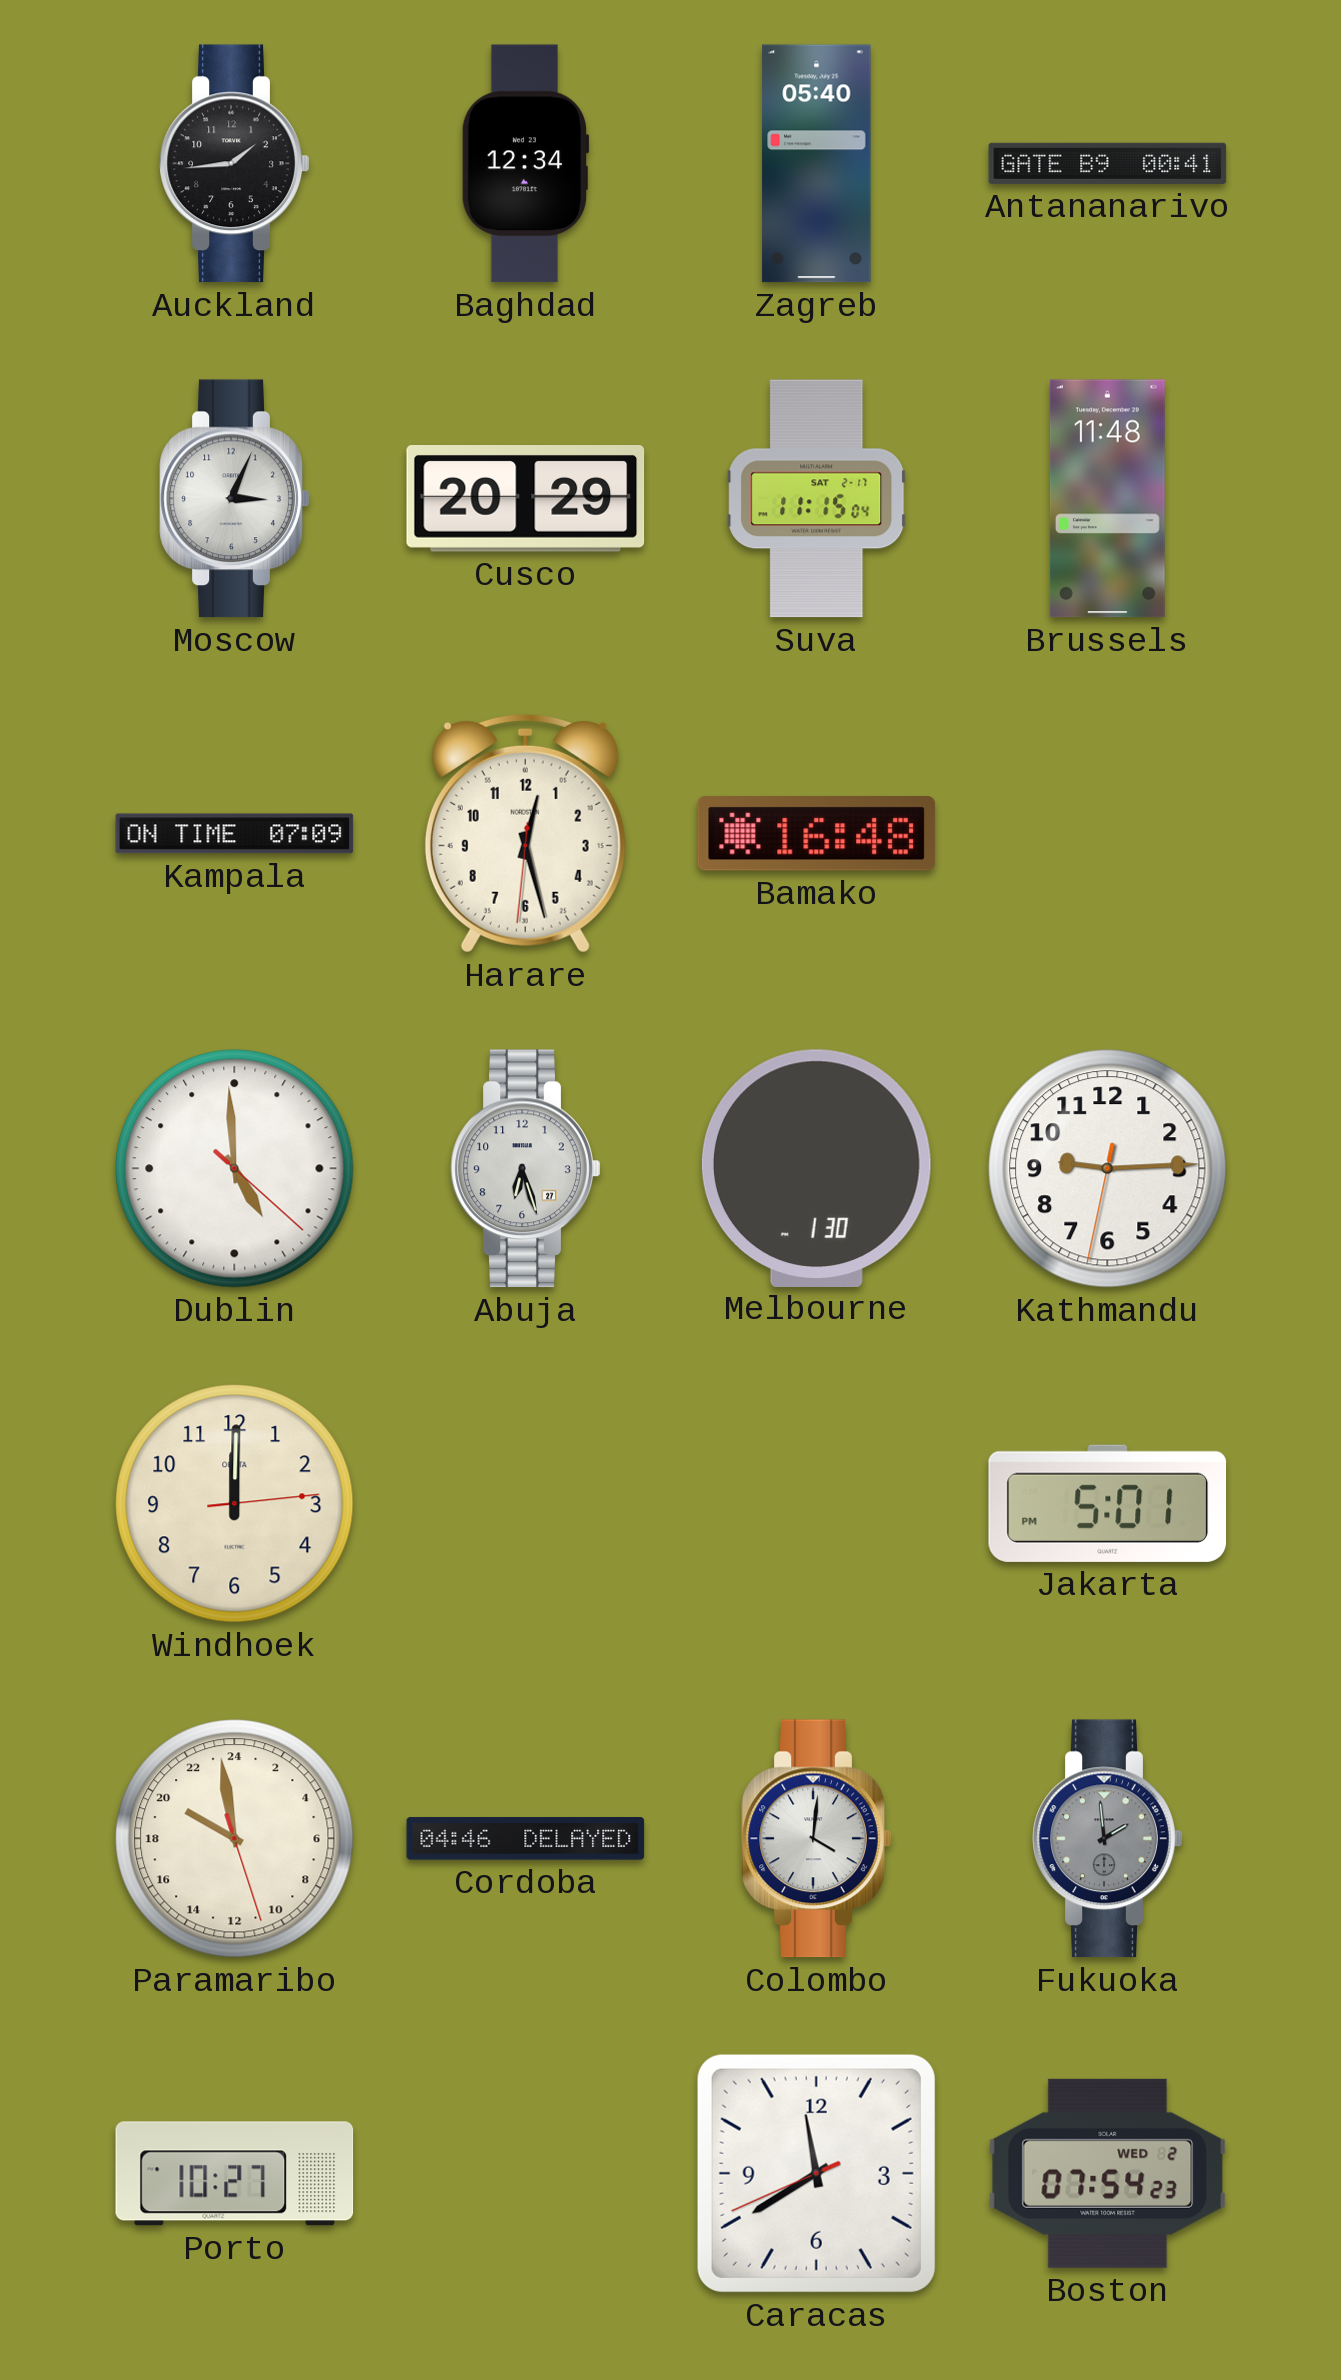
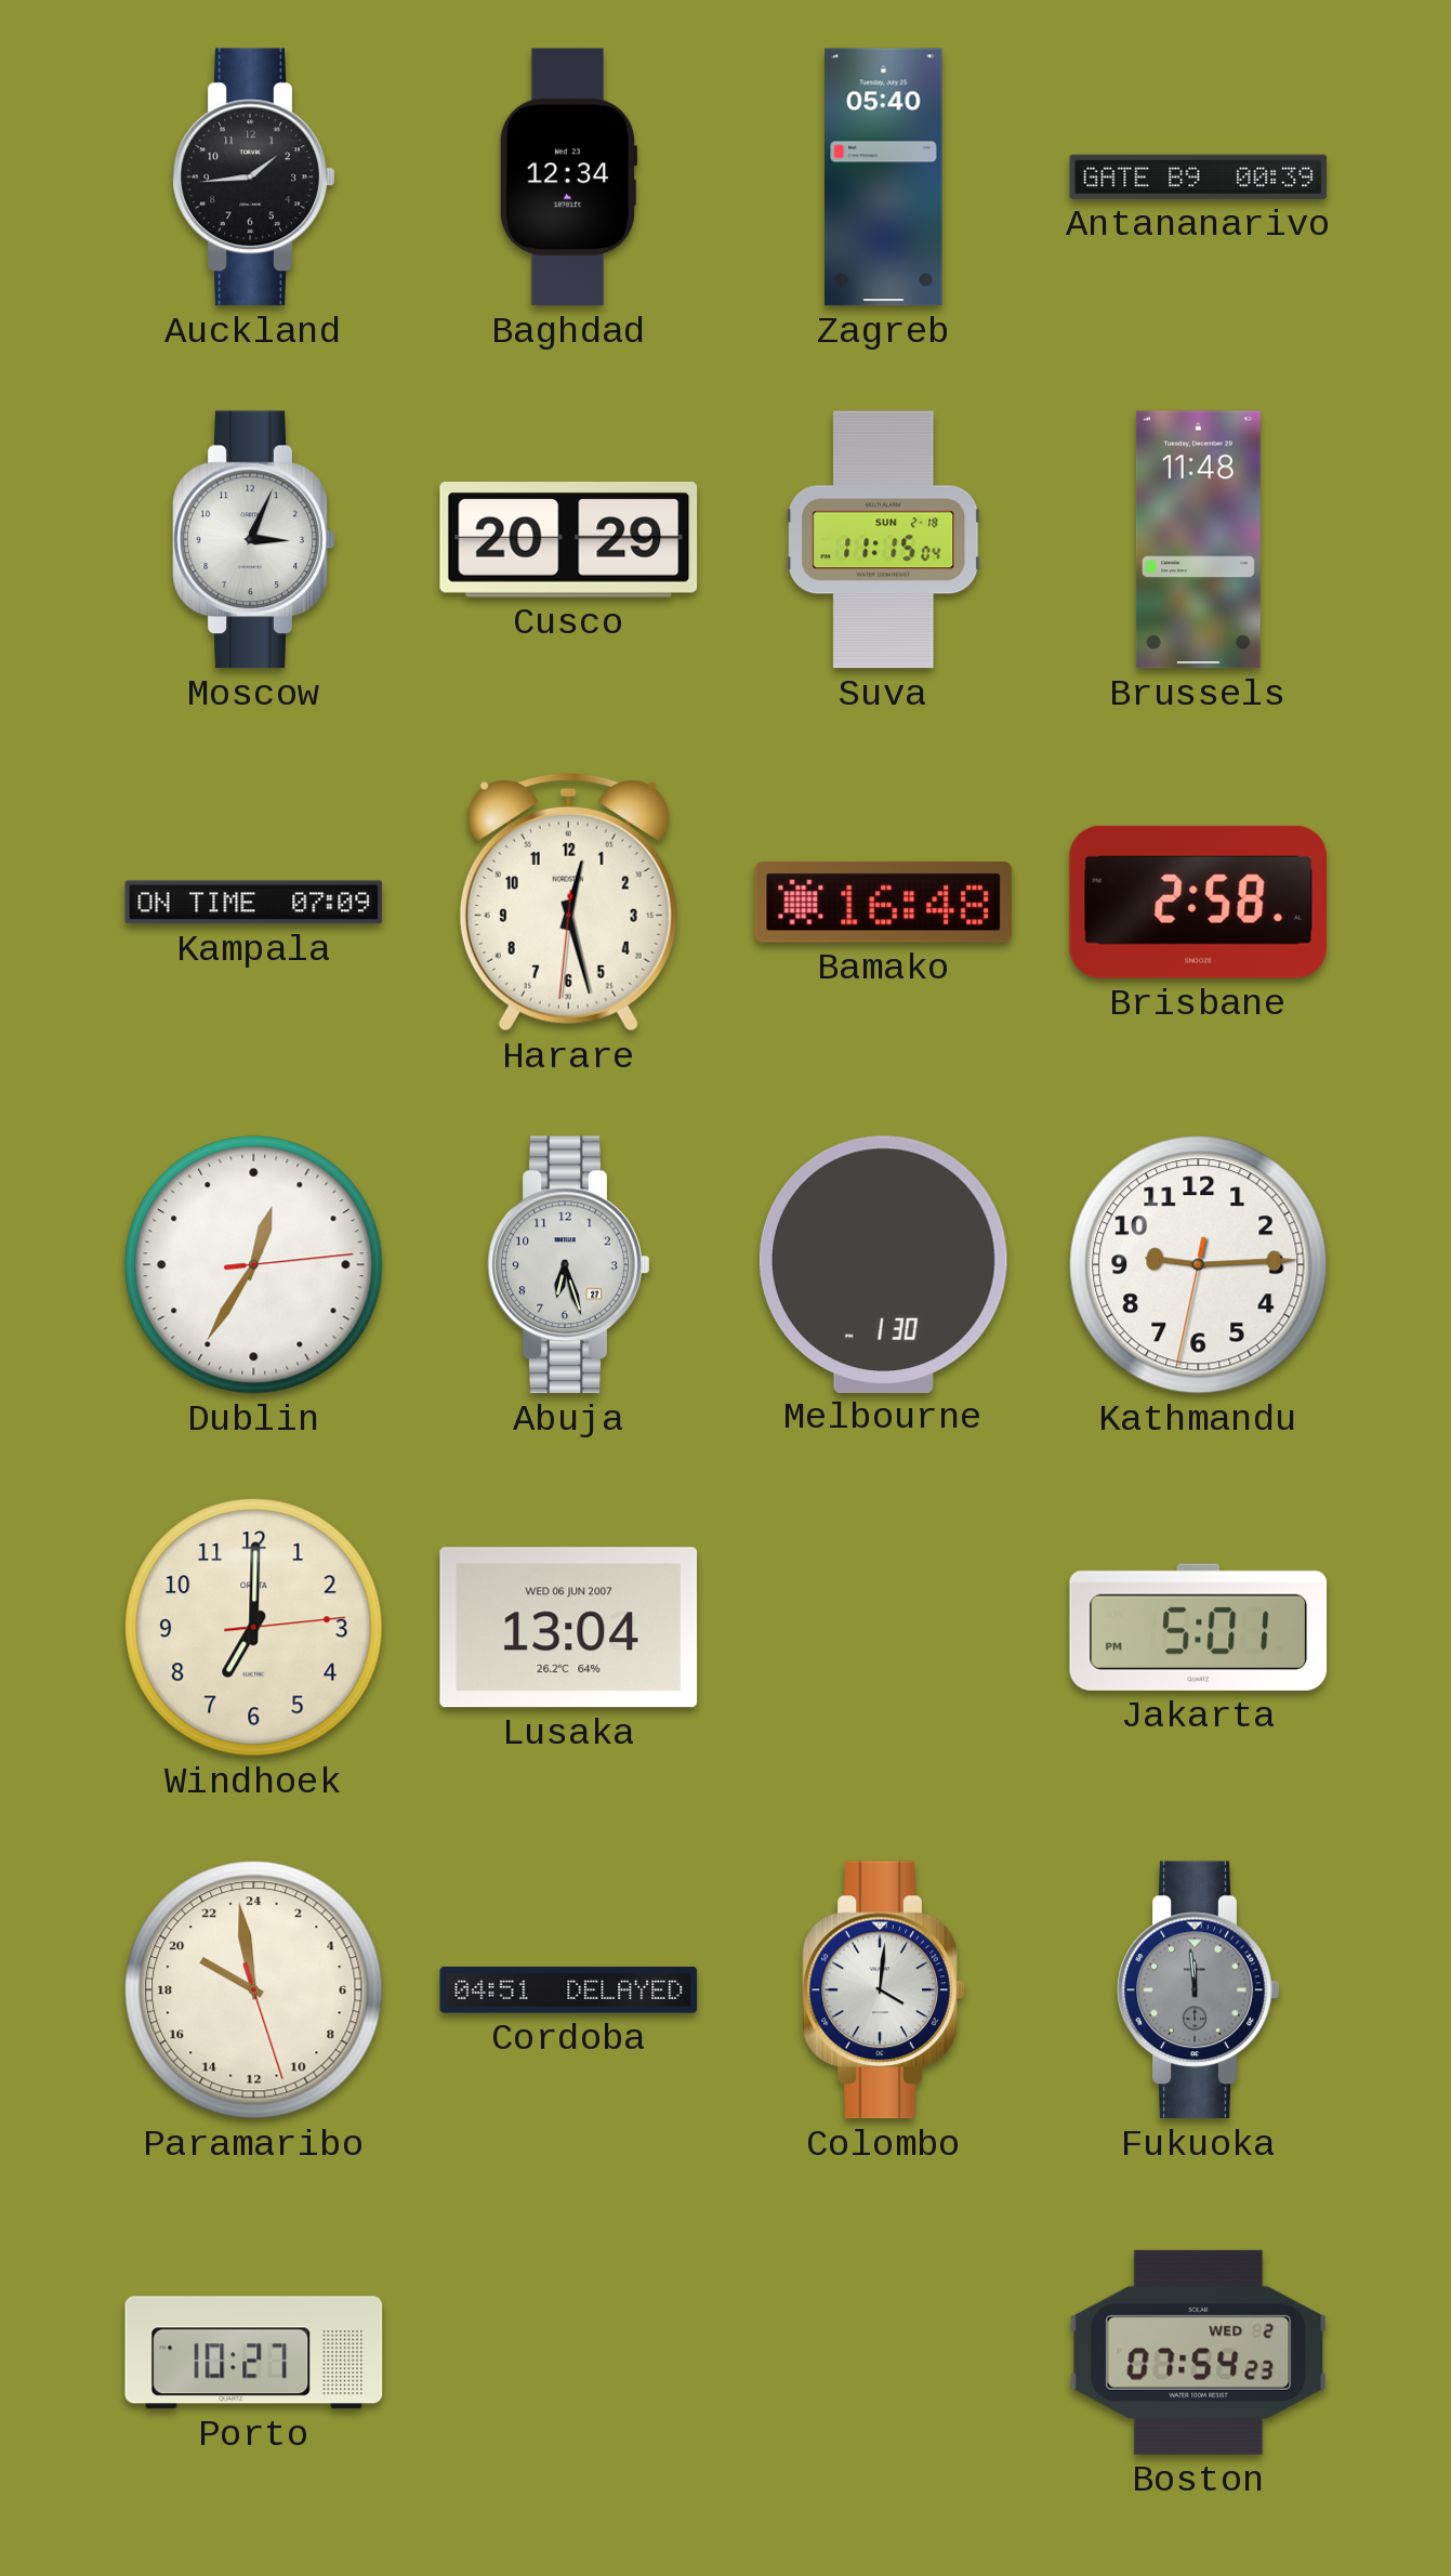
Antananarivo: 00:41 -> 00:39 (1199, 176)
Suva date: SAT 2-17 -> SUN 2-18 (884, 540)
Brisbane: none -> 2:58 (1198, 902)
Dublin: 4:59 -> 12:35 (254, 1265)
Windhoek: 12:00 -> 7:00 (254, 1628)
Lusaka: none -> 13:04 (569, 1628)
Cordoba: 04:46 -> 04:51 (569, 1990)
Fukuoka: 1:59 -> 11:59 (1199, 1990)
Caracas: 11:39 -> none (816, 2173)
